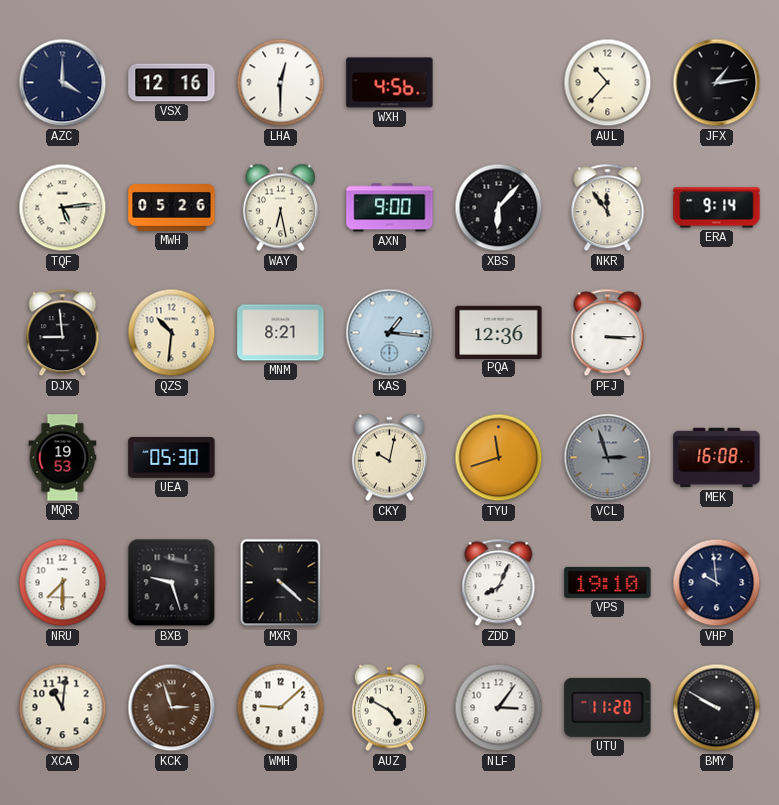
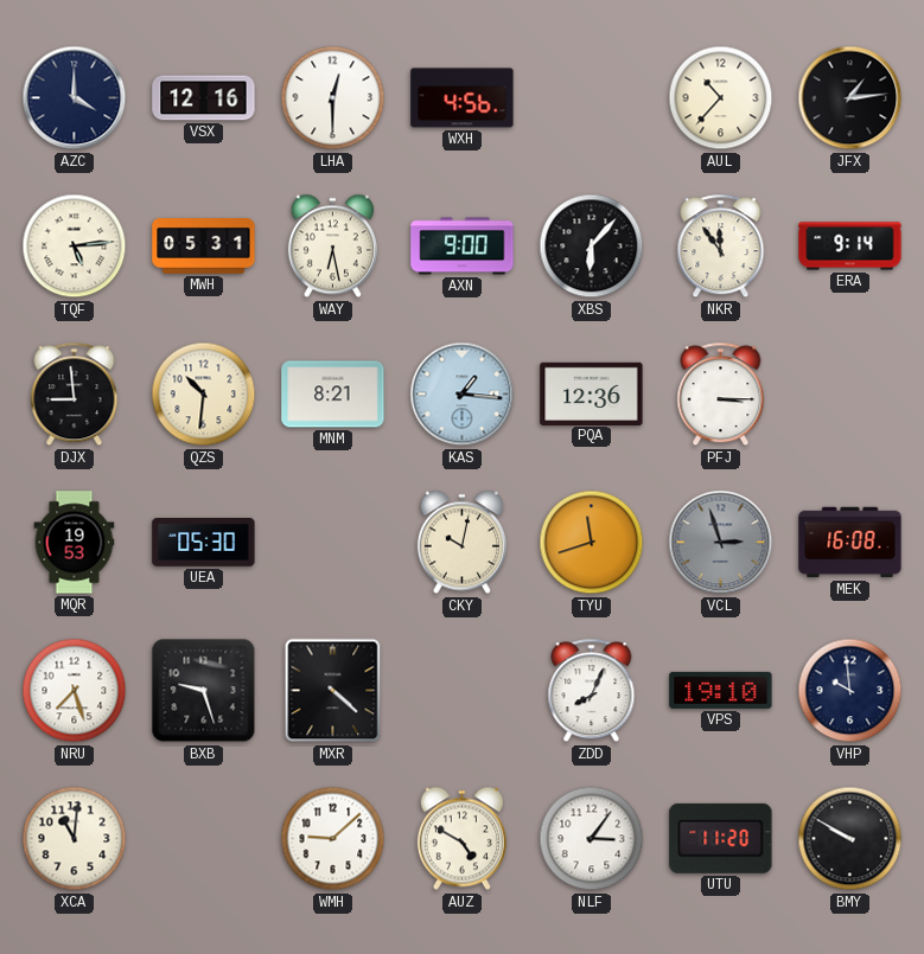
MWH: 05:26 -> 05:31 (204, 246)
NRU: 7:30 -> 7:27 (75, 691)
KCK: 2:57 -> none (172, 708)
